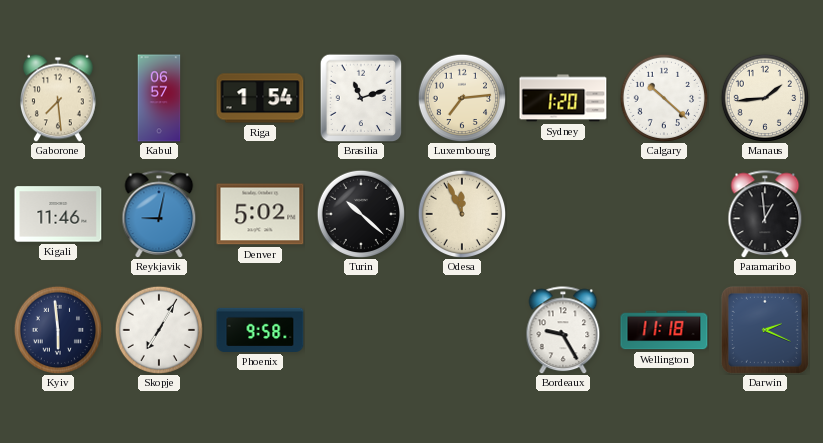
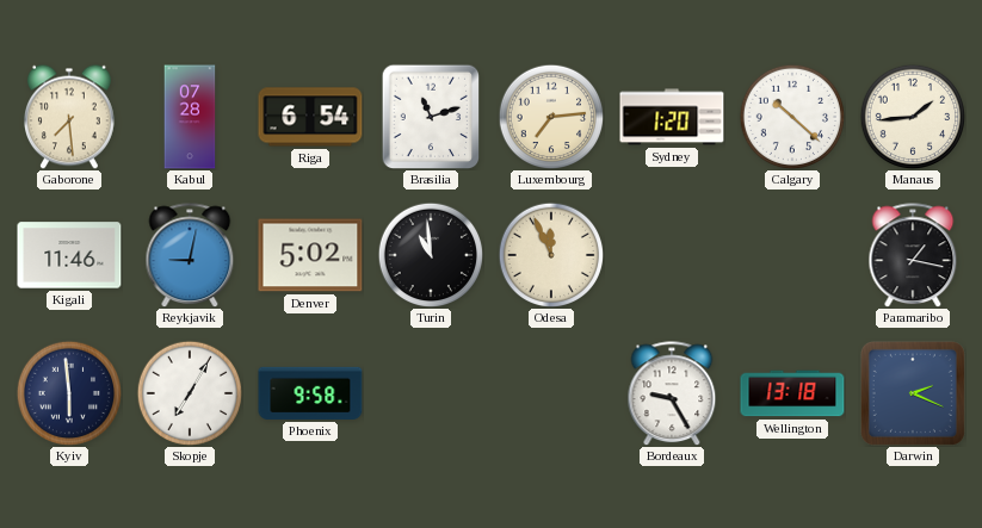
Kabul: 06:57 -> 07:28 (190, 117)
Riga: 1:54 -> 6:54 (310, 117)
Turin: 10:22 -> 10:59 (431, 255)
Paramaribo: 12:59 -> 1:17 (913, 255)
Wellington: 11:18 -> 13:18 (792, 393)
